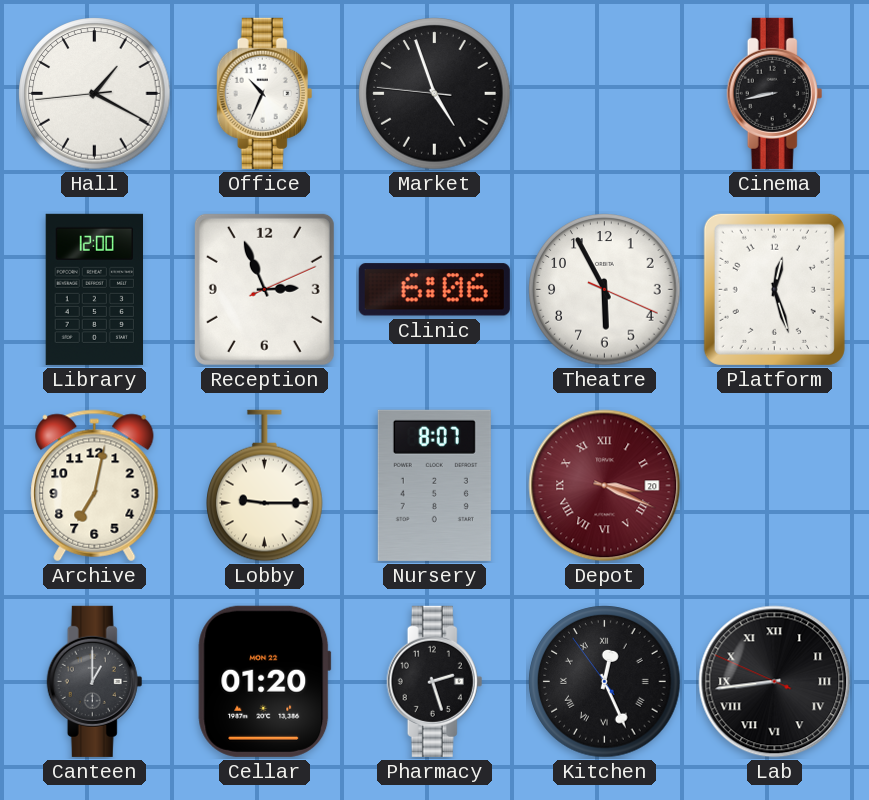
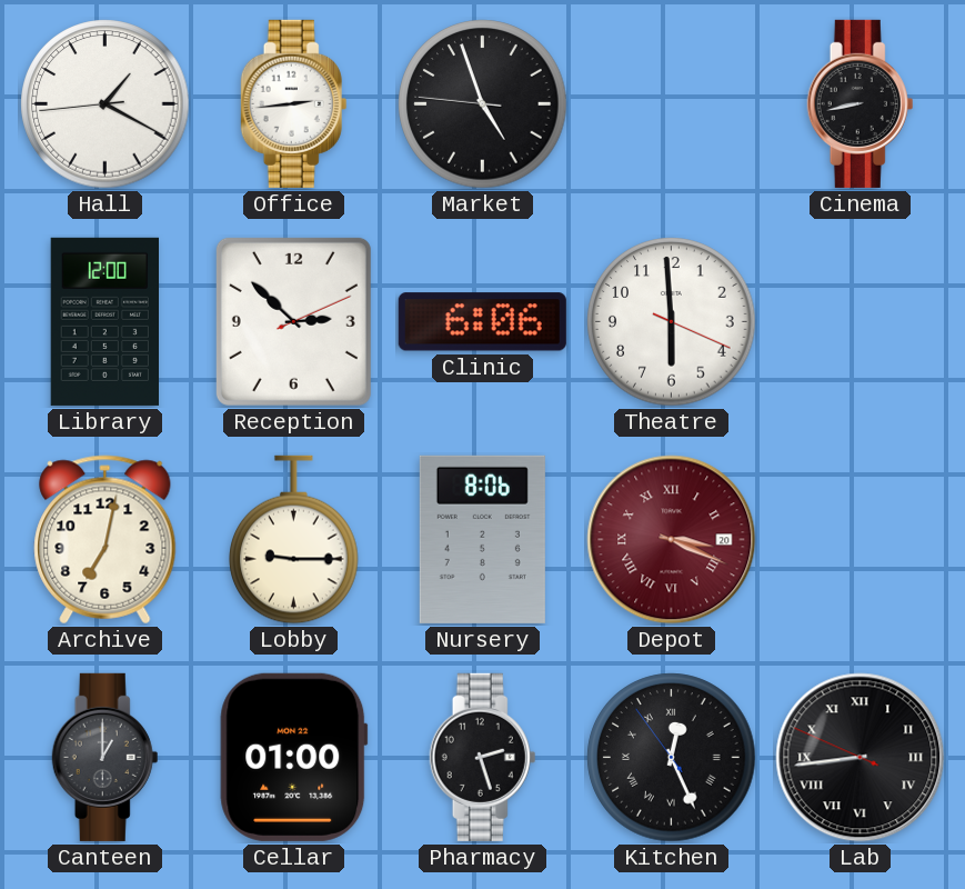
Office: 10:34 -> 2:44 (294, 103)
Reception: 2:56 -> 2:52 (293, 321)
Theatre: 5:55 -> 5:59 (672, 322)
Platform: 12:27 -> none (774, 289)
Nursery: 8:07 -> 8:06 (482, 539)
Cellar: 01:20 -> 01:00 (294, 757)
